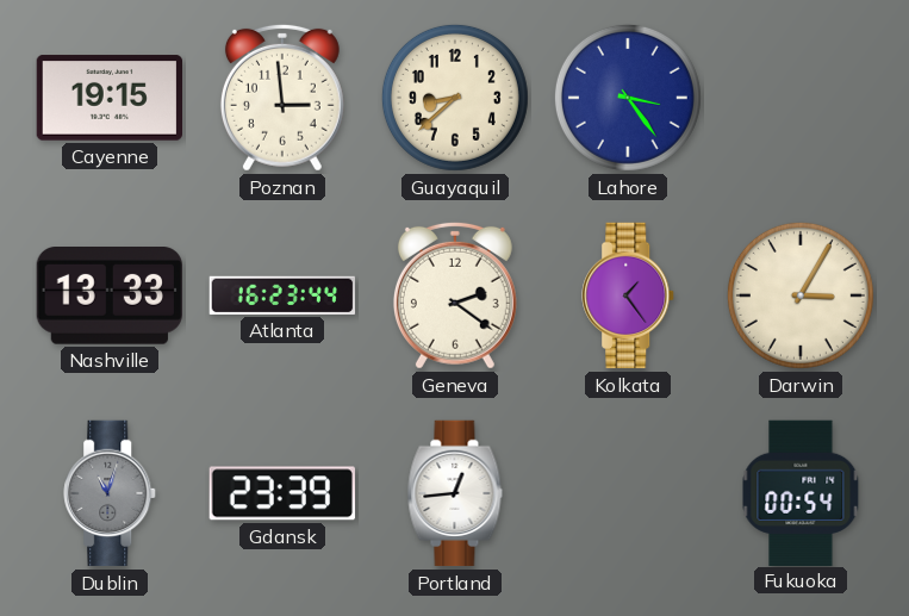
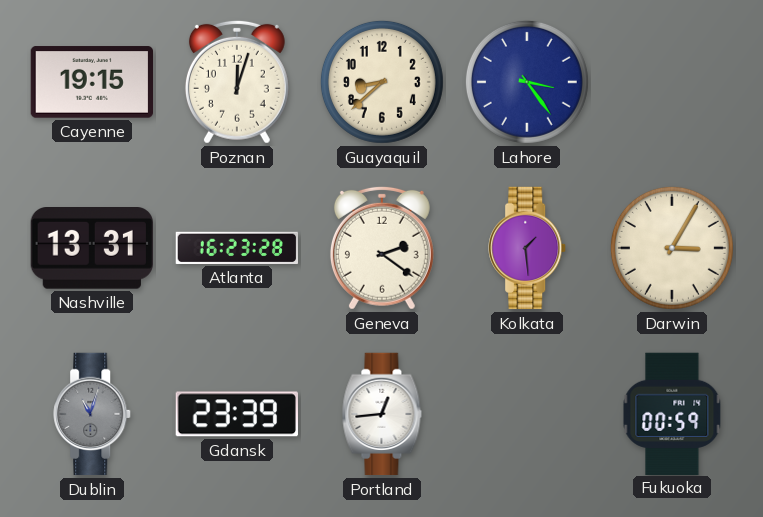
Poznan: 2:59 -> 12:03 (237, 82)
Nashville: 13:33 -> 13:31 (92, 249)
Atlanta: 16:23:44 -> 16:23:28 (236, 248)
Kolkata: 1:24 -> 1:29 (528, 248)
Fukuoka: 00:54 -> 00:59 (672, 413)
